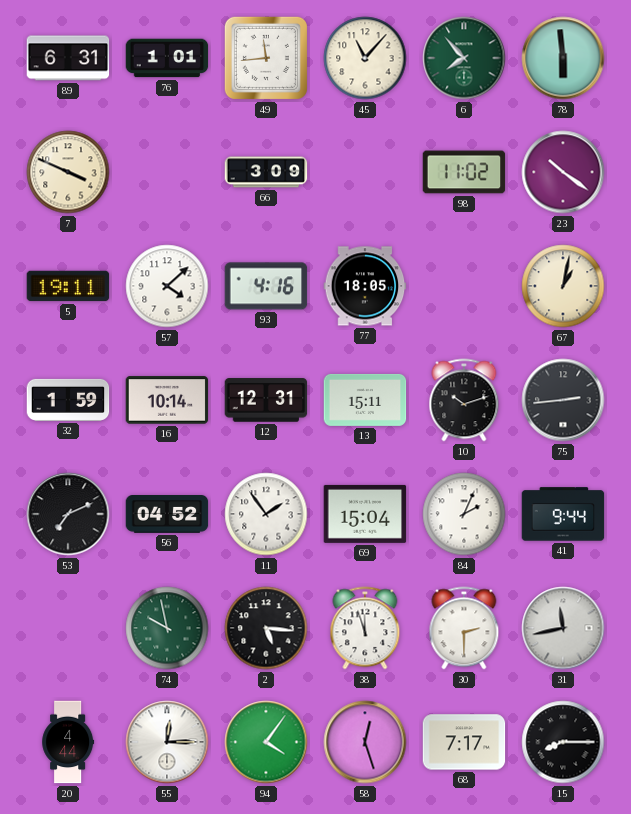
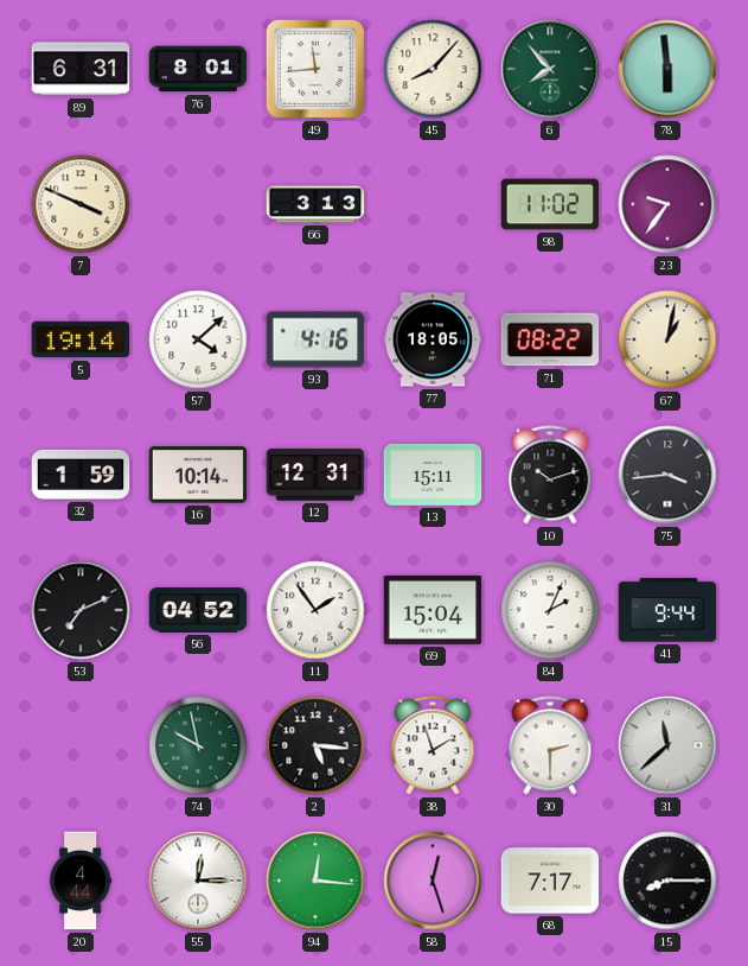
76: 1:01 -> 8:01 (198, 69)
45: 11:07 -> 8:07 (433, 69)
66: 3:09 -> 3:13 (315, 204)
23: 10:21 -> 9:36 (667, 204)
5: 19:11 -> 19:14 (81, 339)
71: none -> 08:22 (550, 339)
75: 2:44 -> 3:44 (667, 475)
38: 11:57 -> 1:57 (433, 745)
31: 11:43 -> 11:38 (667, 745)
94: 4:06 -> 12:16 (315, 881)
